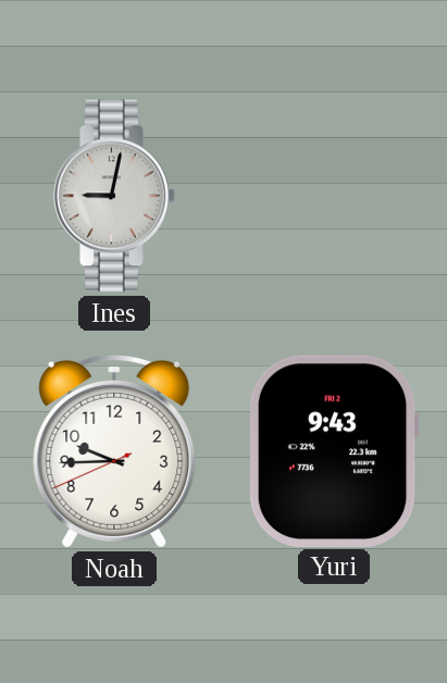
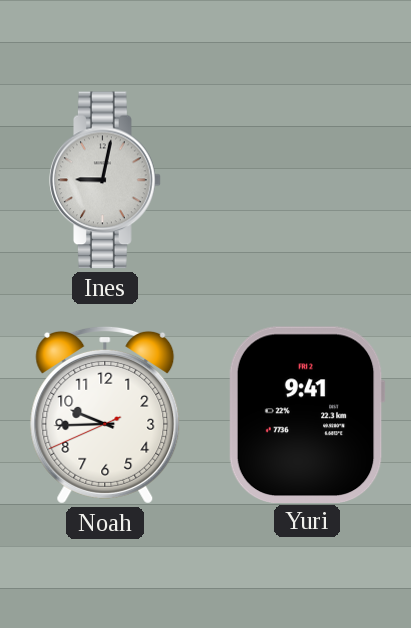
Yuri: 9:43 -> 9:41 (307, 414)
